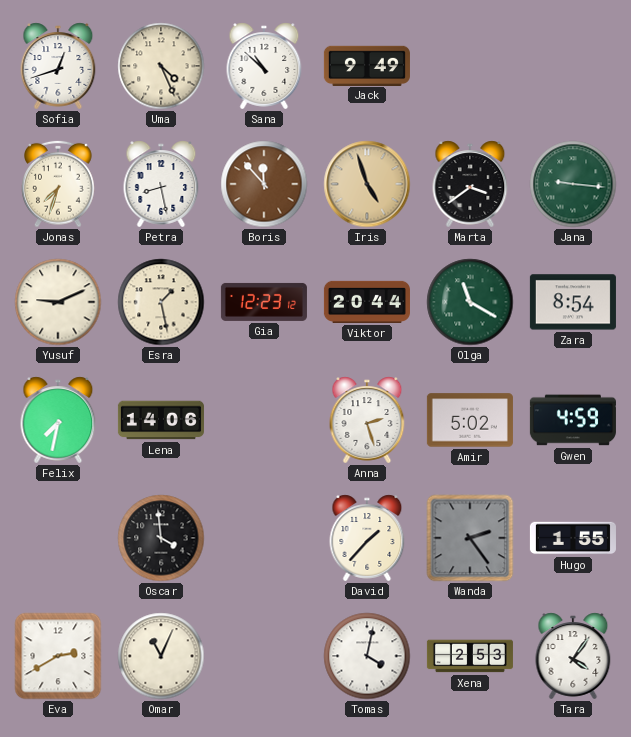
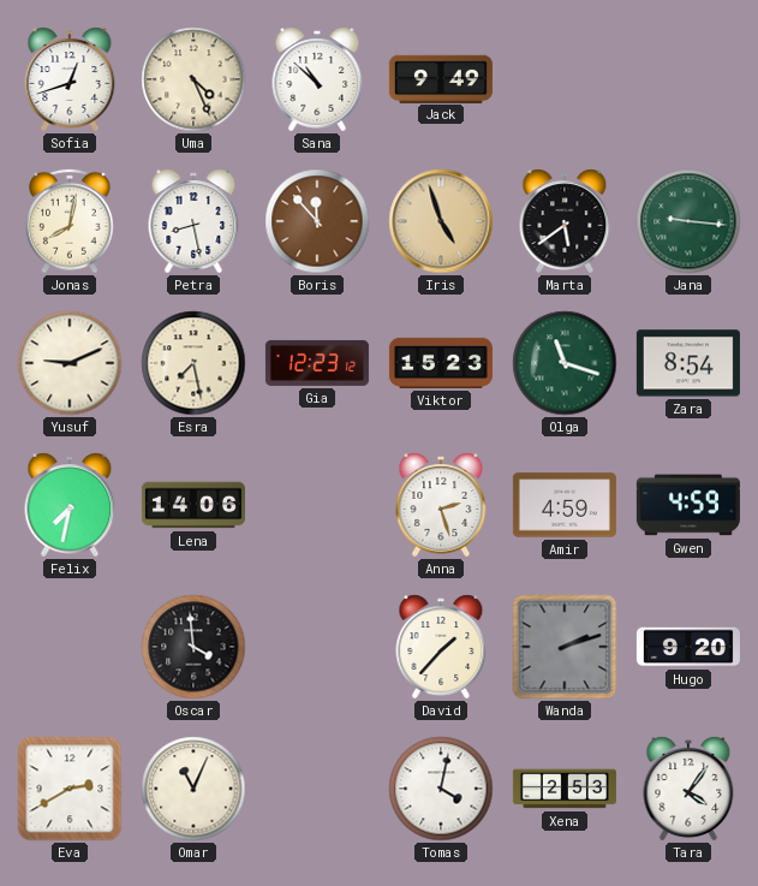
Jonas: 7:33 -> 8:02 (70, 221)
Marta: 3:39 -> 5:39 (565, 221)
Esra: 1:28 -> 7:28 (193, 363)
Viktor: 20:44 -> 15:23 (441, 363)
Olga: 11:20 -> 11:18 (565, 363)
Amir: 5:02 -> 4:59 (565, 505)
Wanda: 2:24 -> 2:12 (565, 647)
Hugo: 1:55 -> 9:20 (688, 647)
